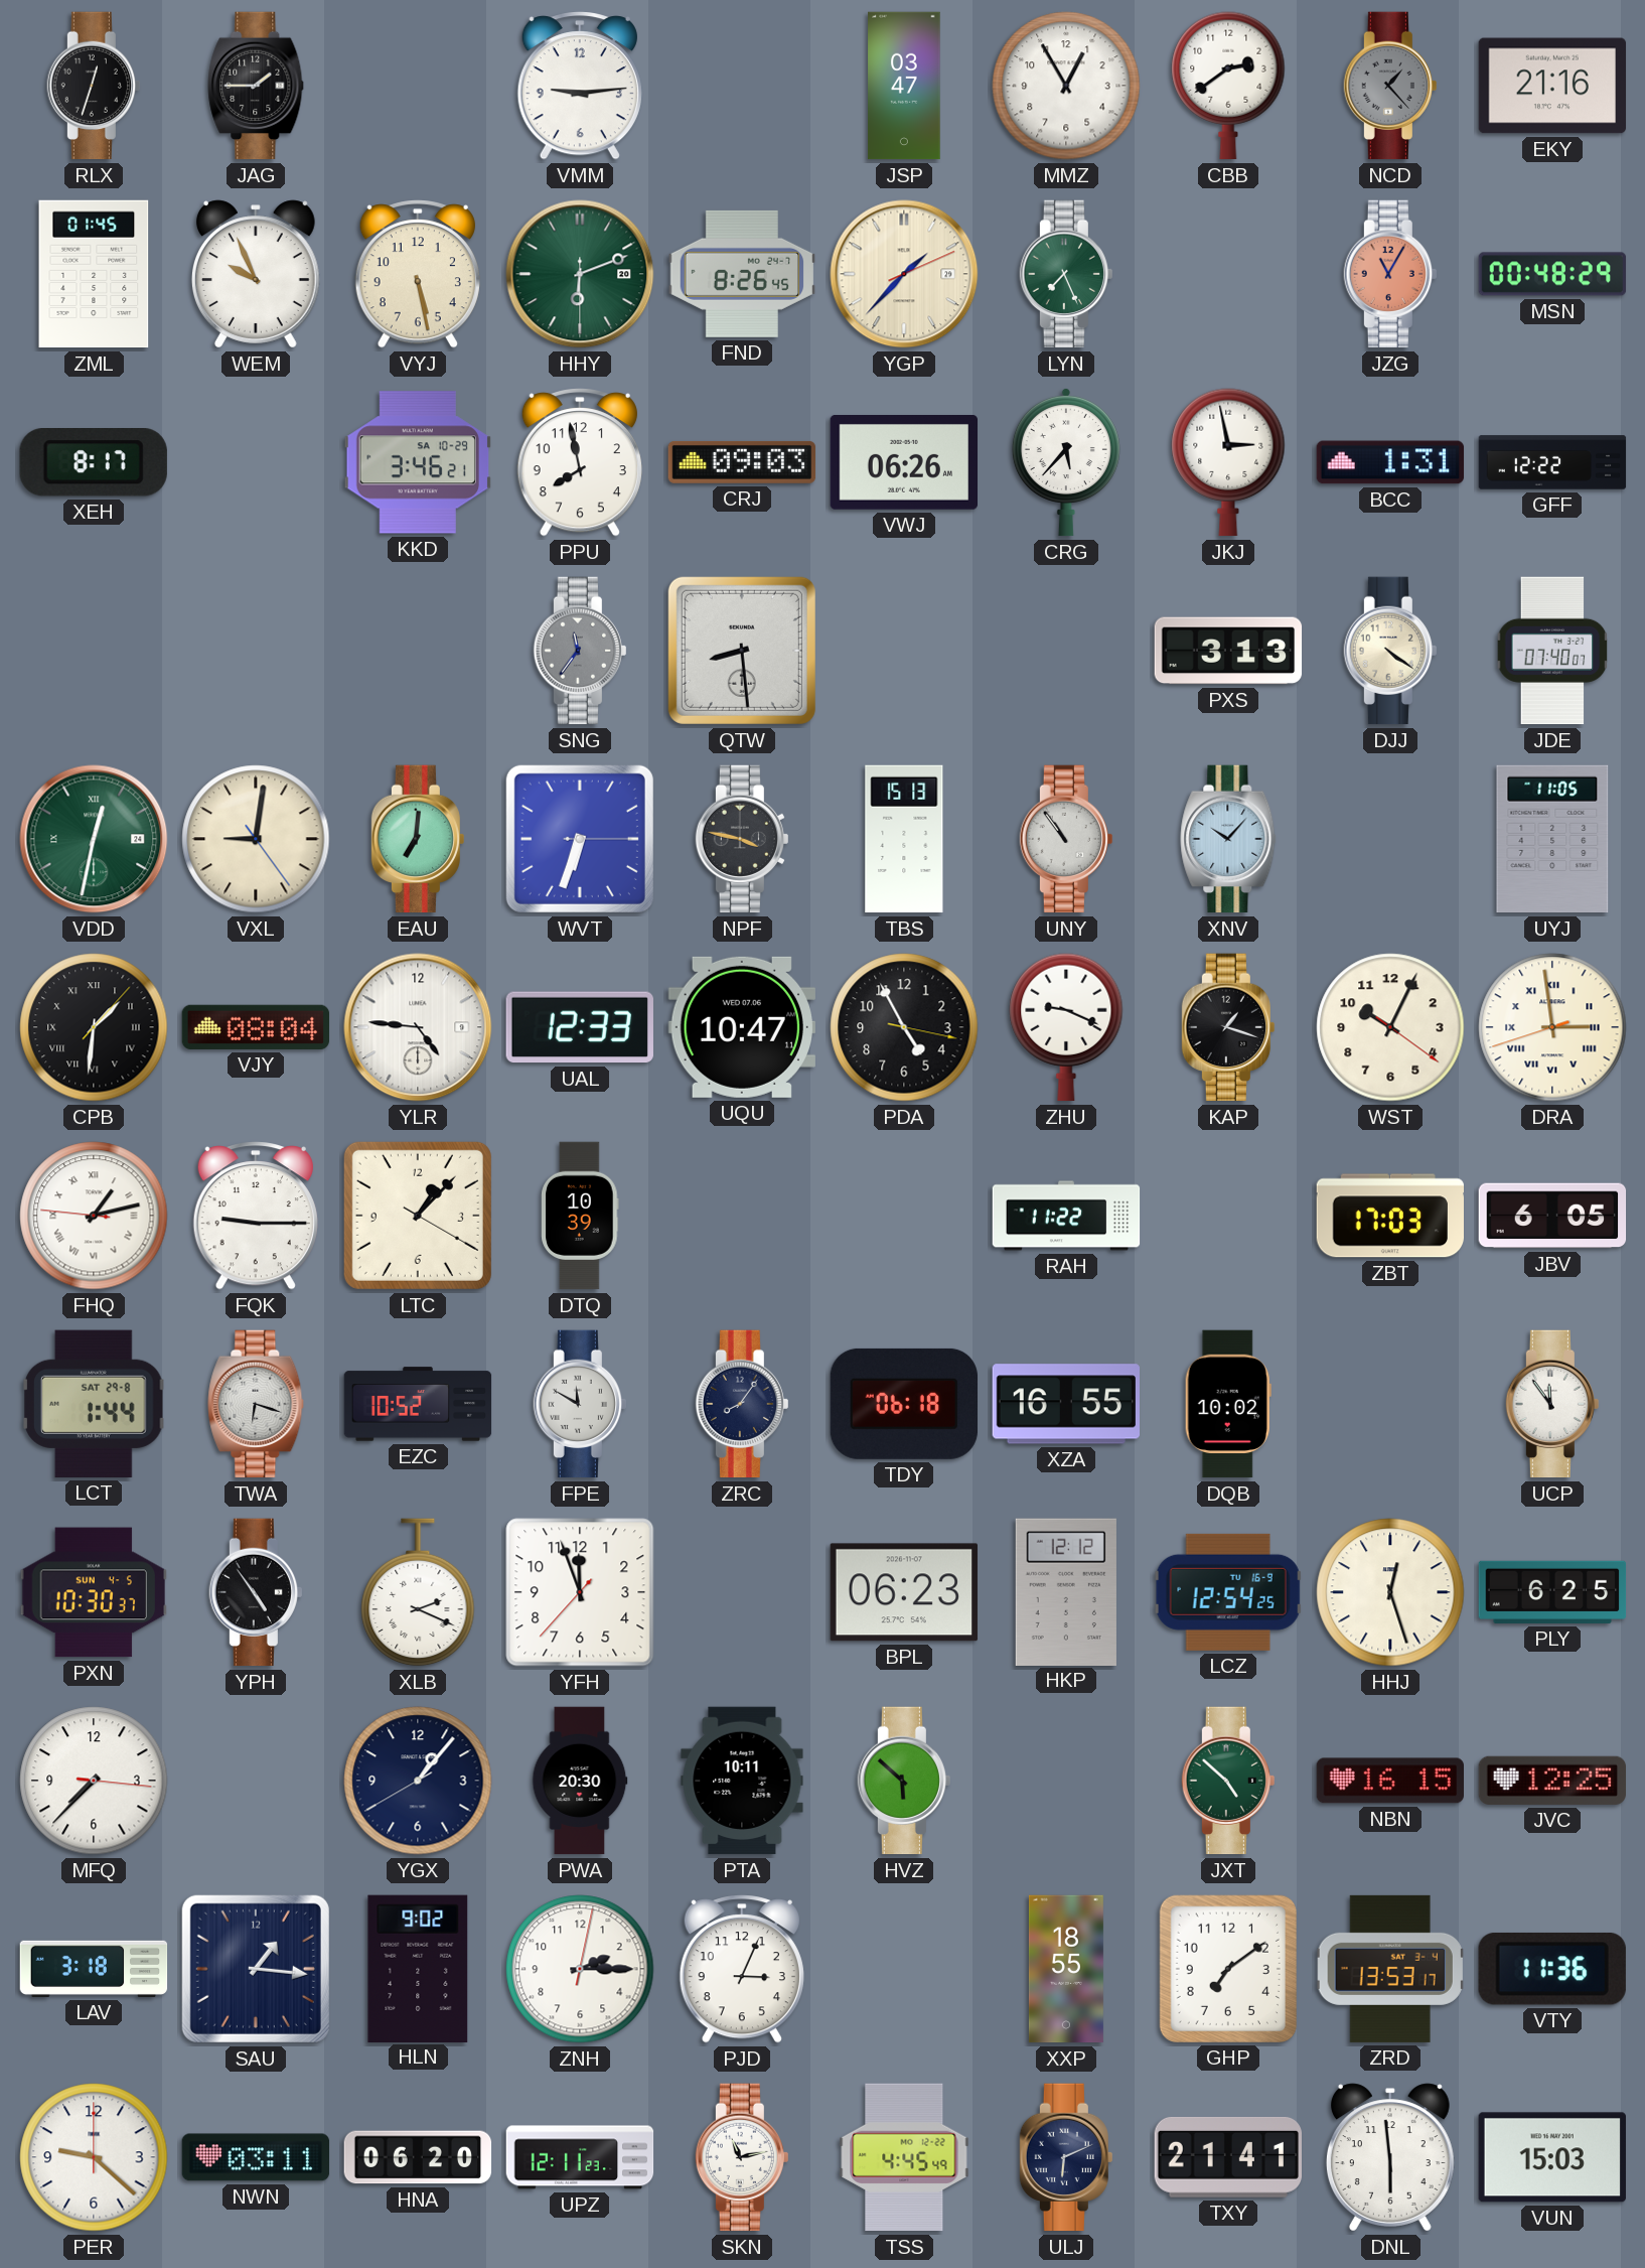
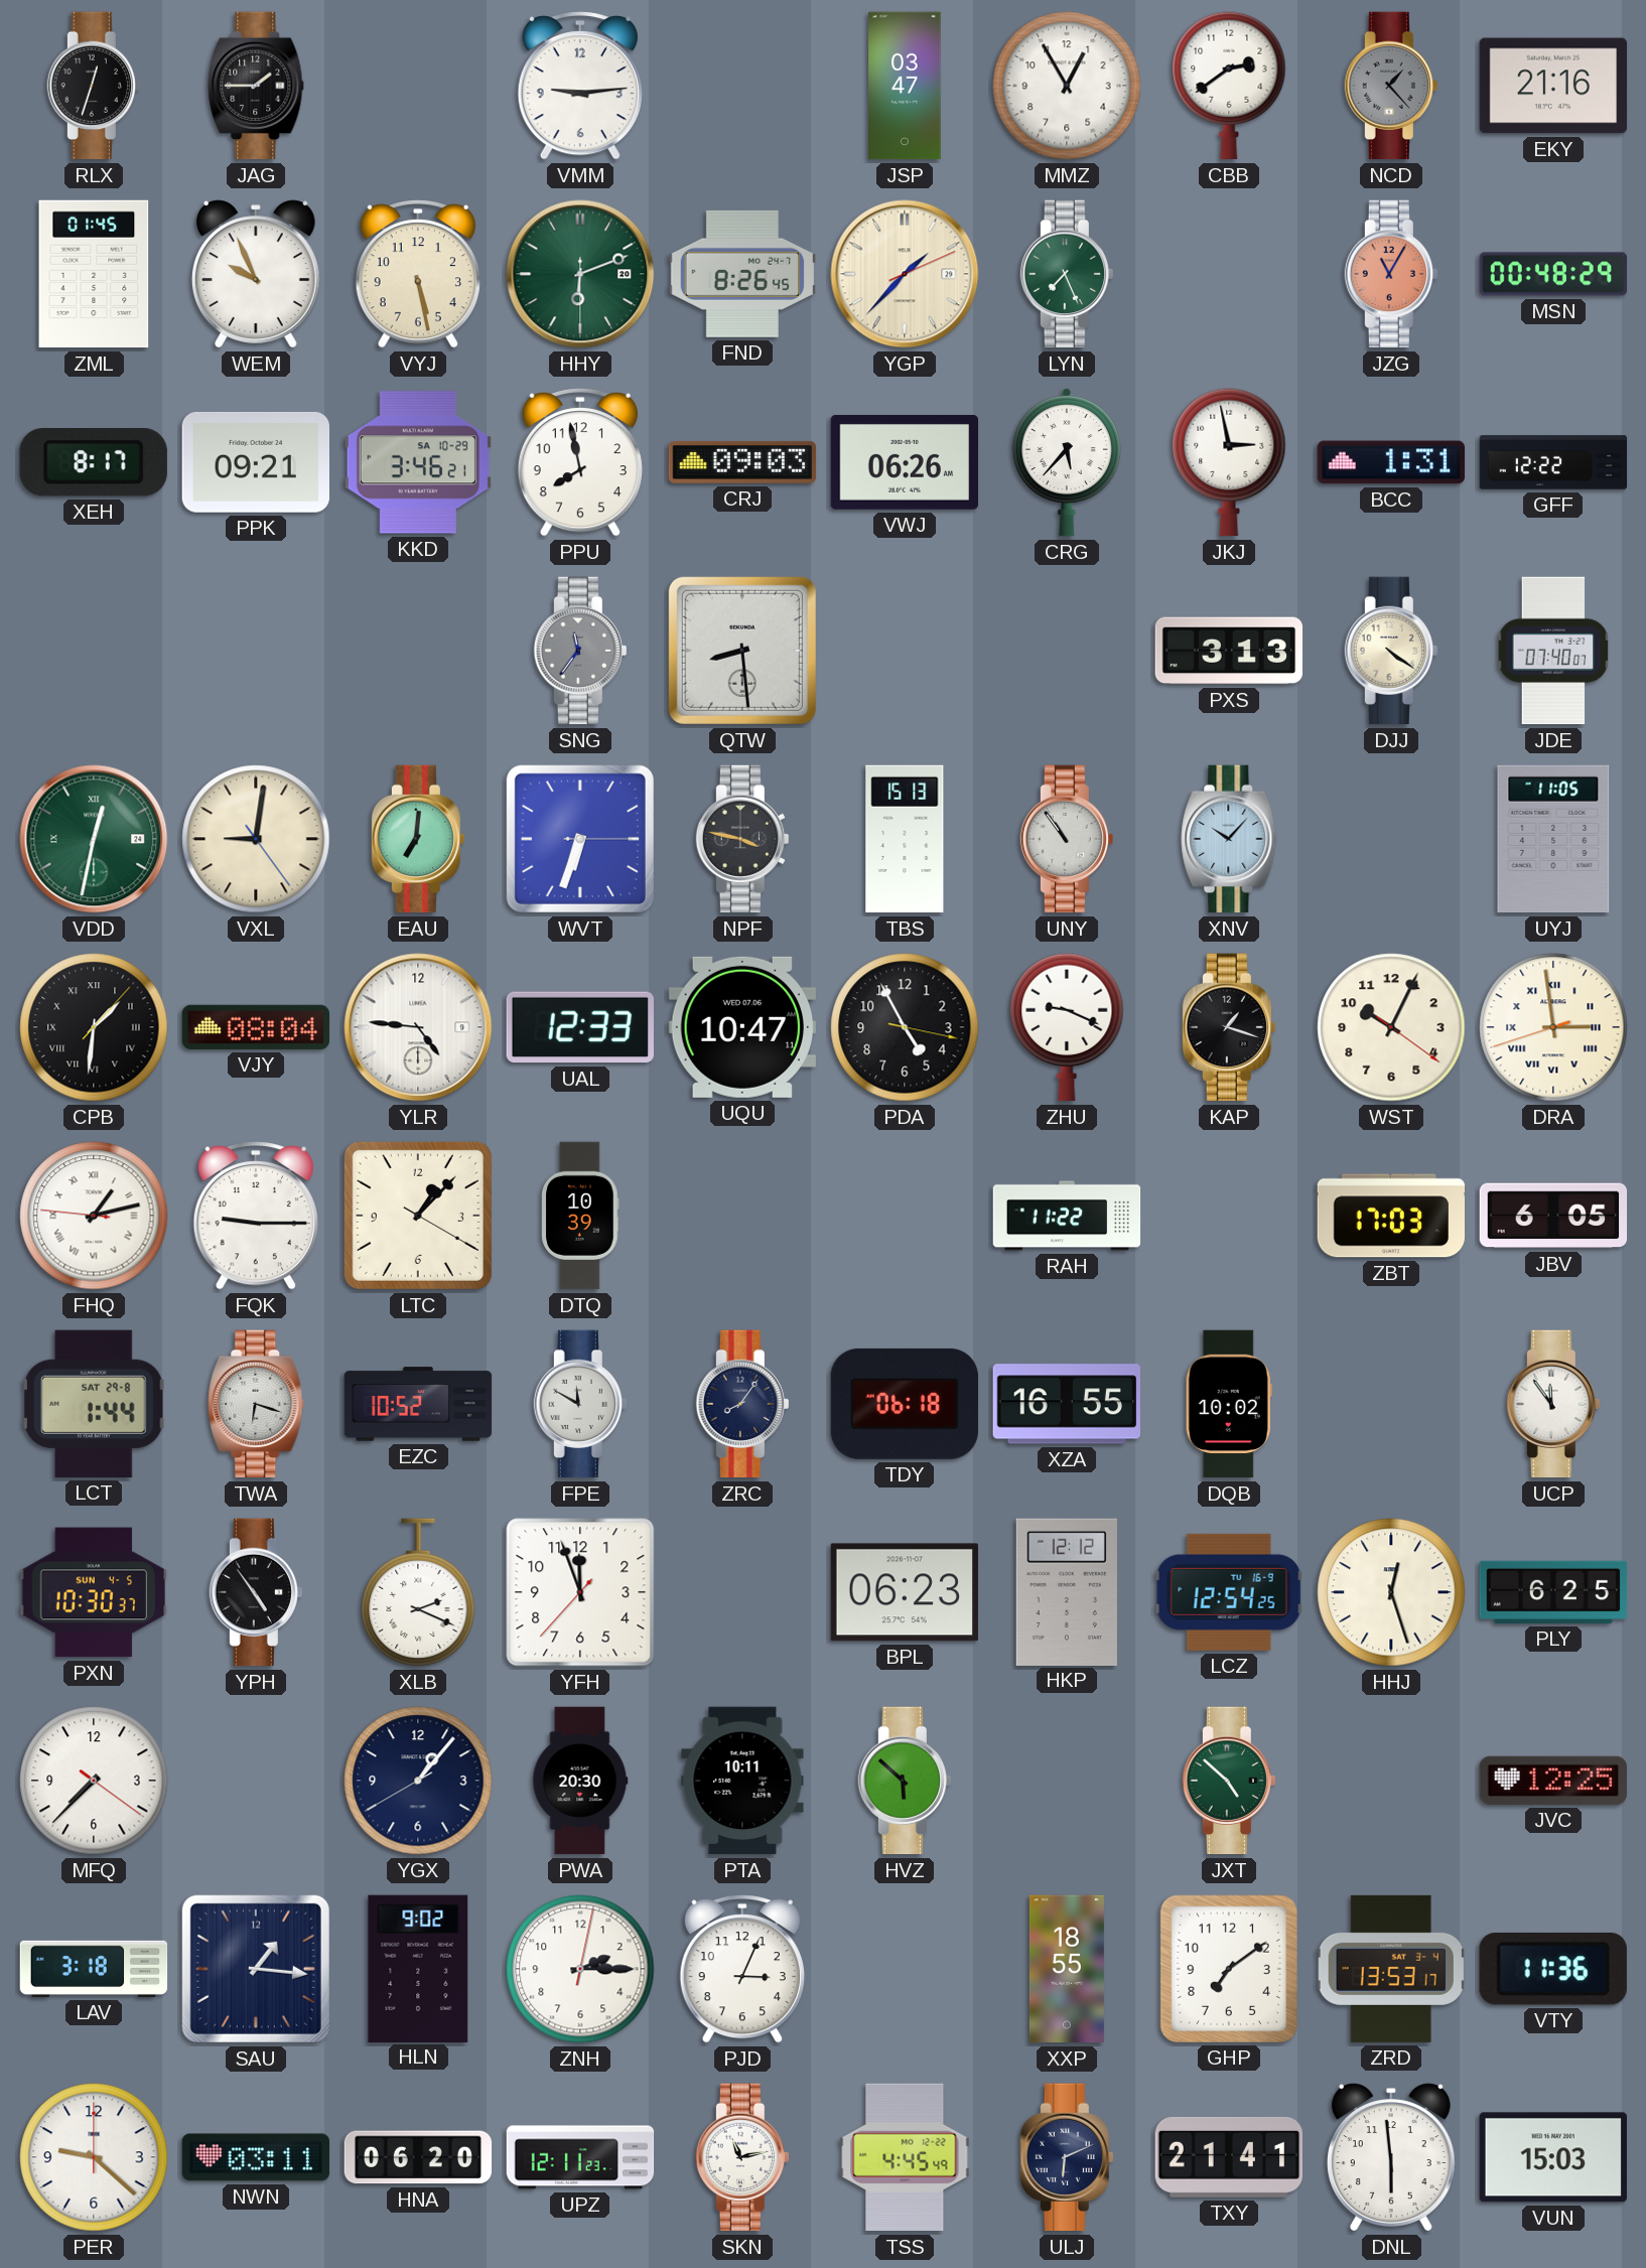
PPK: none -> 09:21 (255, 462)
MFQ: 7:37:16 -> 7:37:21 (94, 1781)
NBN: 16:15 -> none (1389, 1781)
